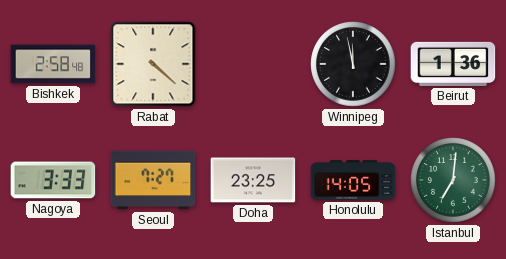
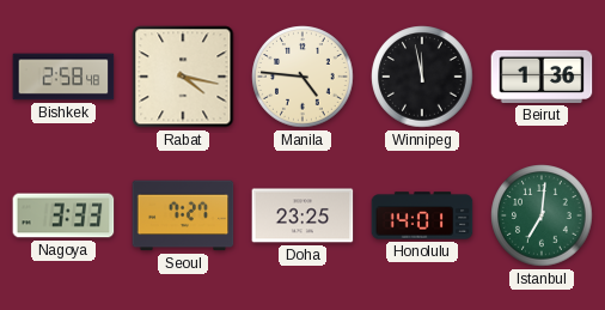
Rabat: 4:22 -> 4:17 (183, 77)
Manila: none -> 4:46 (302, 77)
Honolulu: 14:05 -> 14:01 (422, 215)
